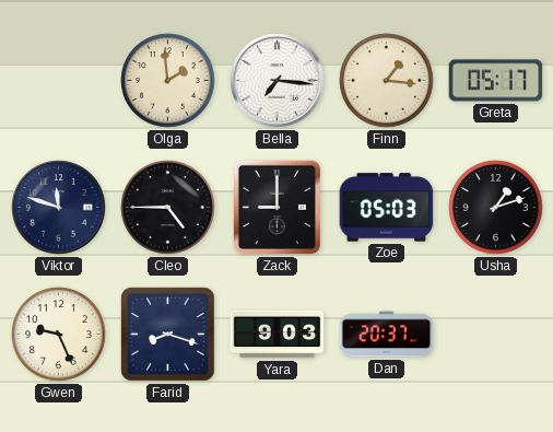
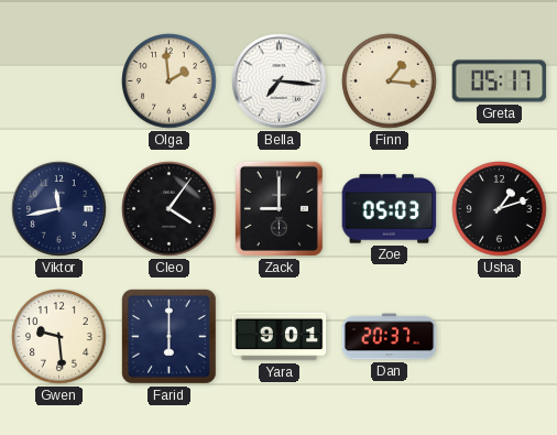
Viktor: 11:48 -> 11:43 (59, 209)
Cleo: 4:45 -> 4:06 (170, 209)
Gwen: 9:26 -> 9:29 (59, 337)
Farid: 8:18 -> 6:00 (170, 337)
Yara: 9:03 -> 9:01 (280, 337)
